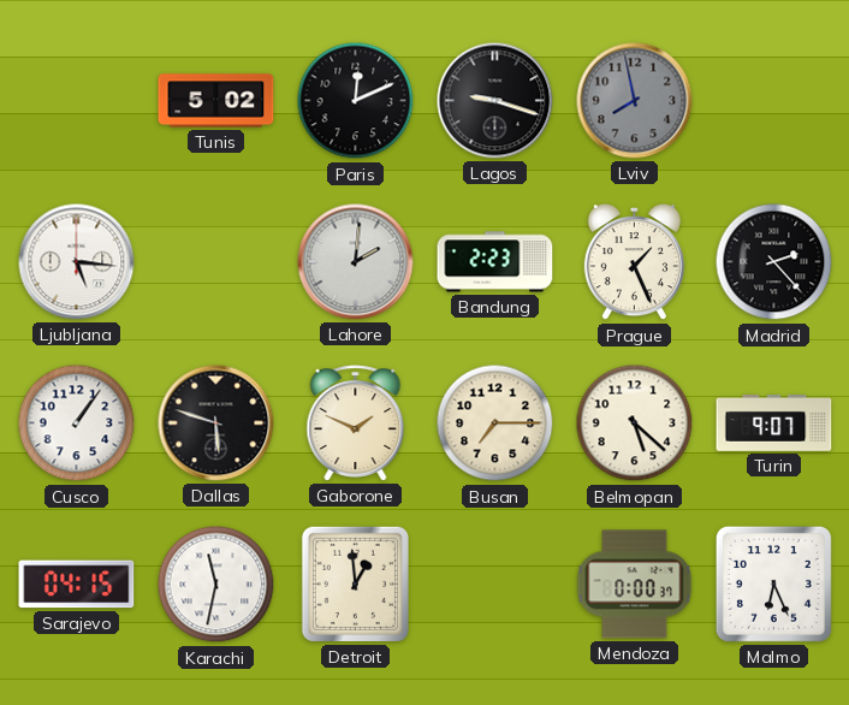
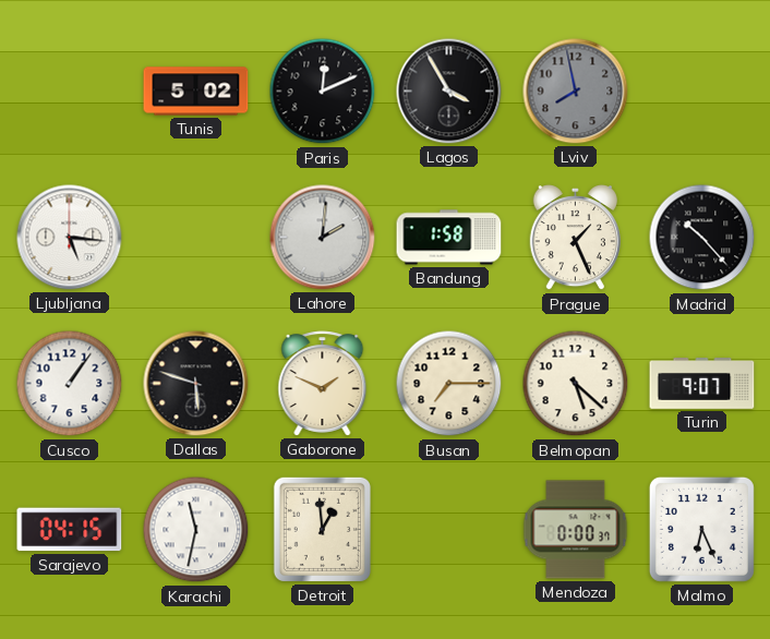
Lagos: 9:18 -> 3:55 (449, 92)
Bandung: 2:23 -> 1:58 (449, 238)
Madrid: 2:23 -> 10:23 (702, 238)
